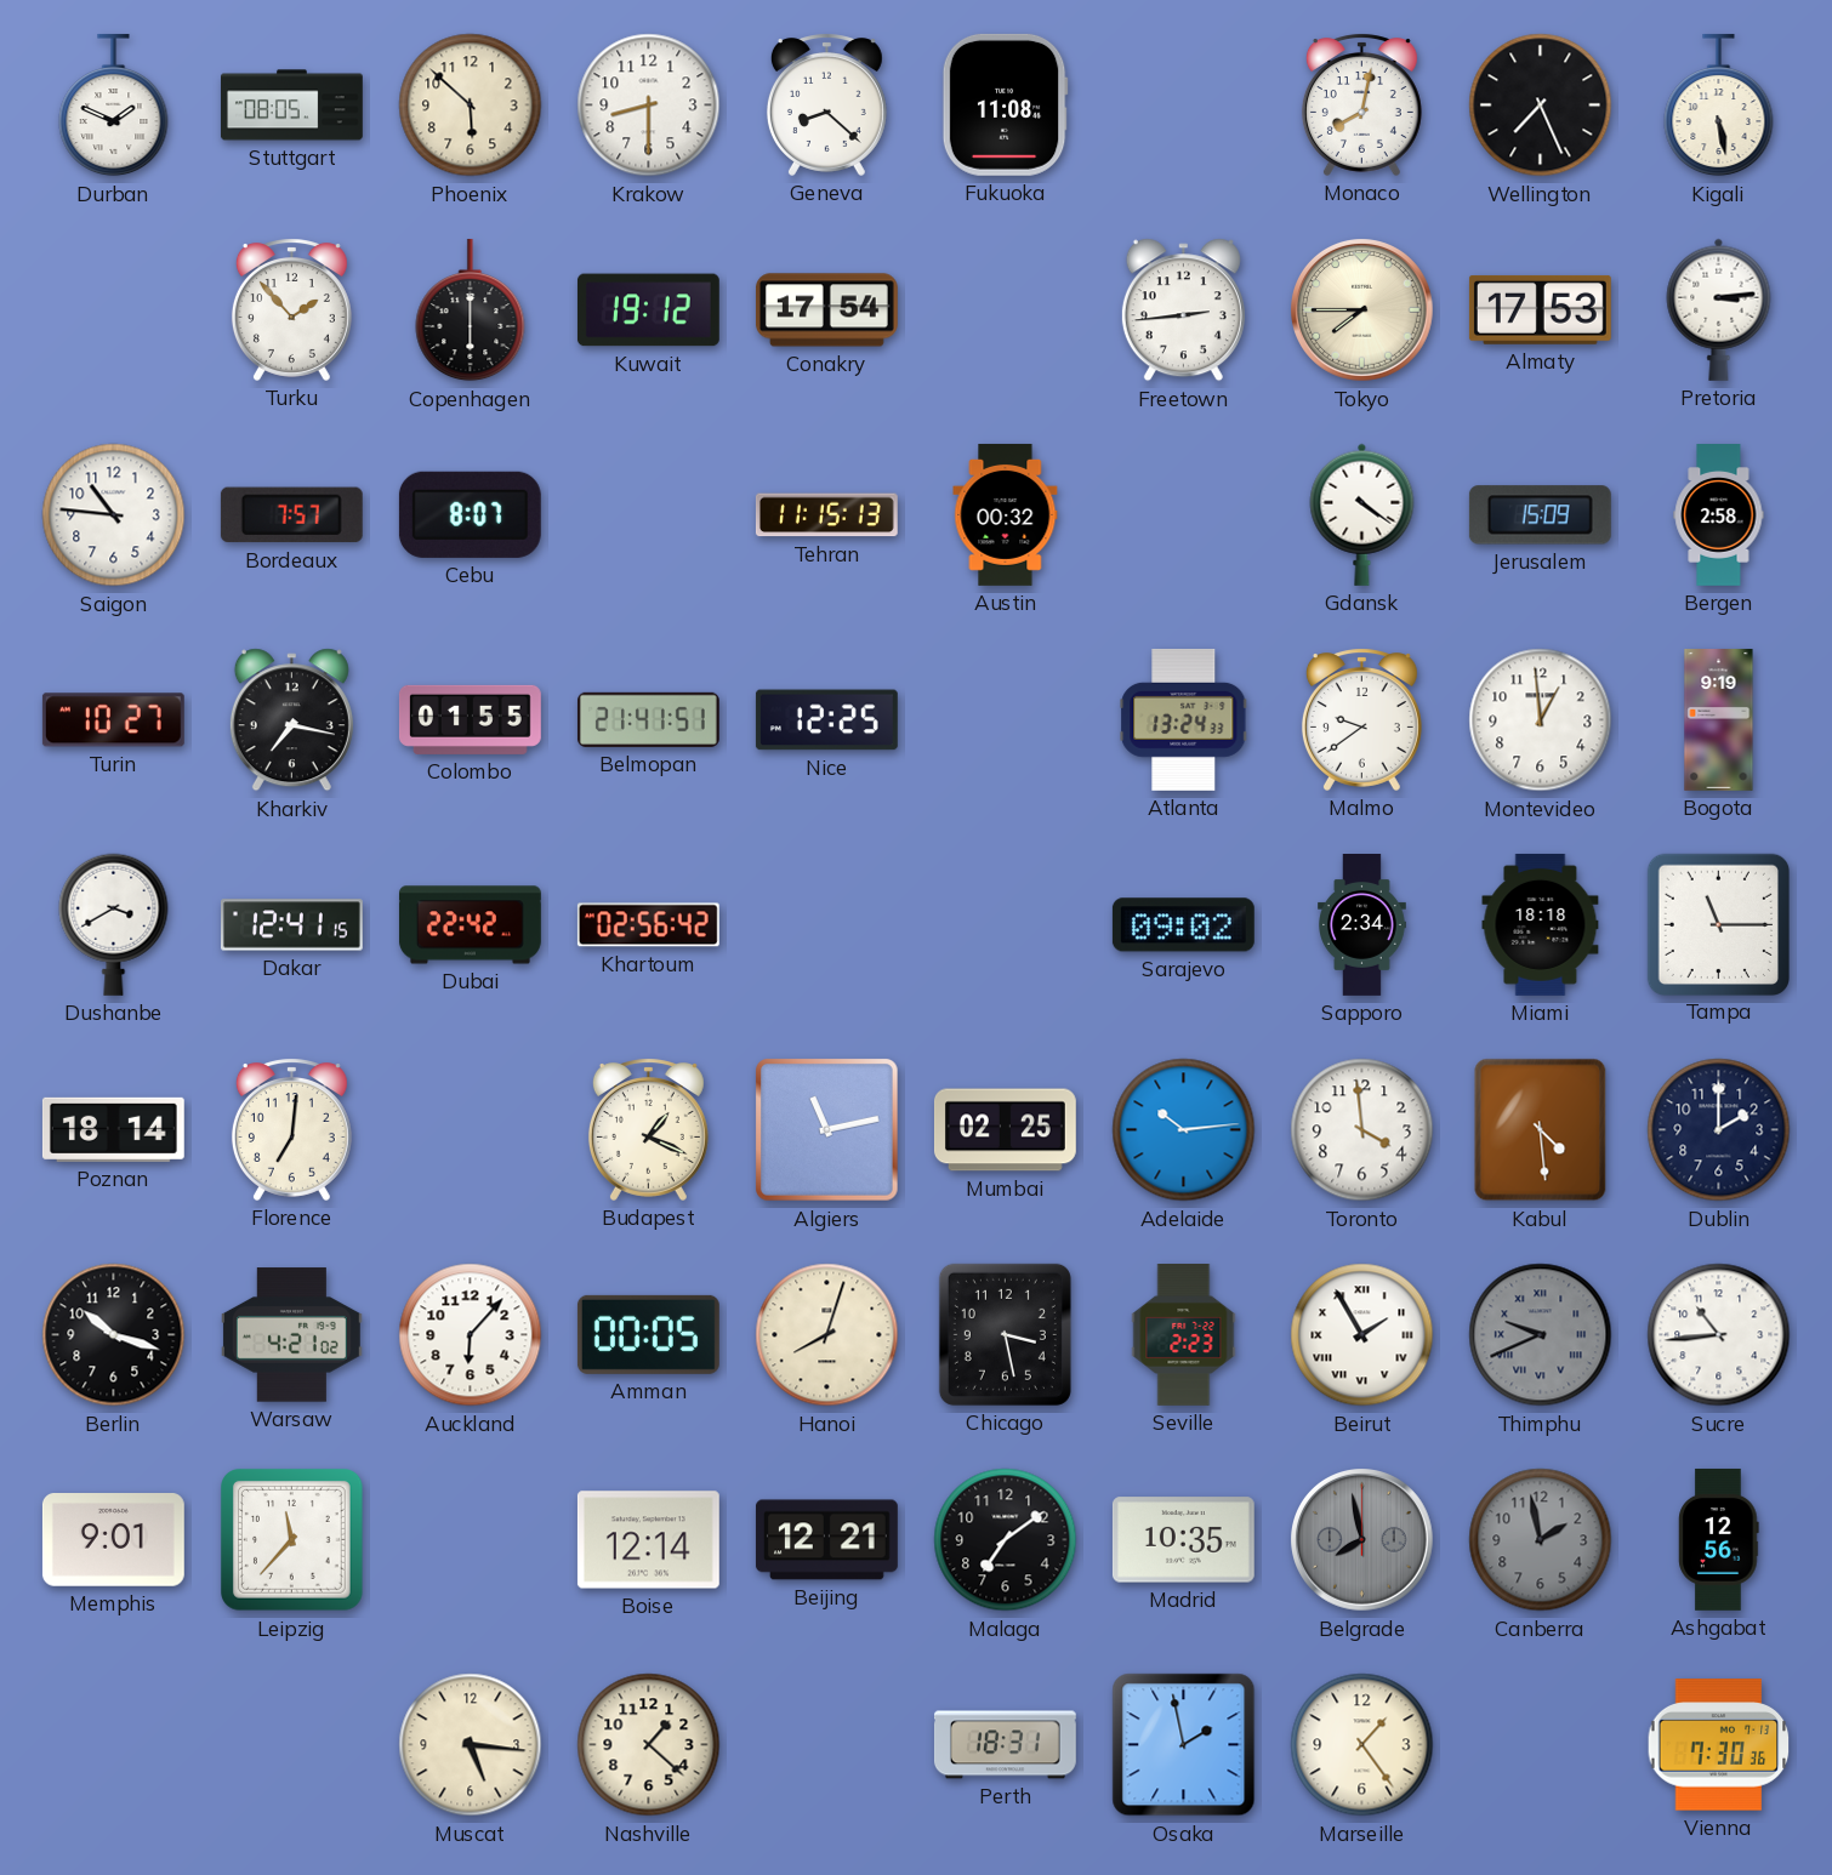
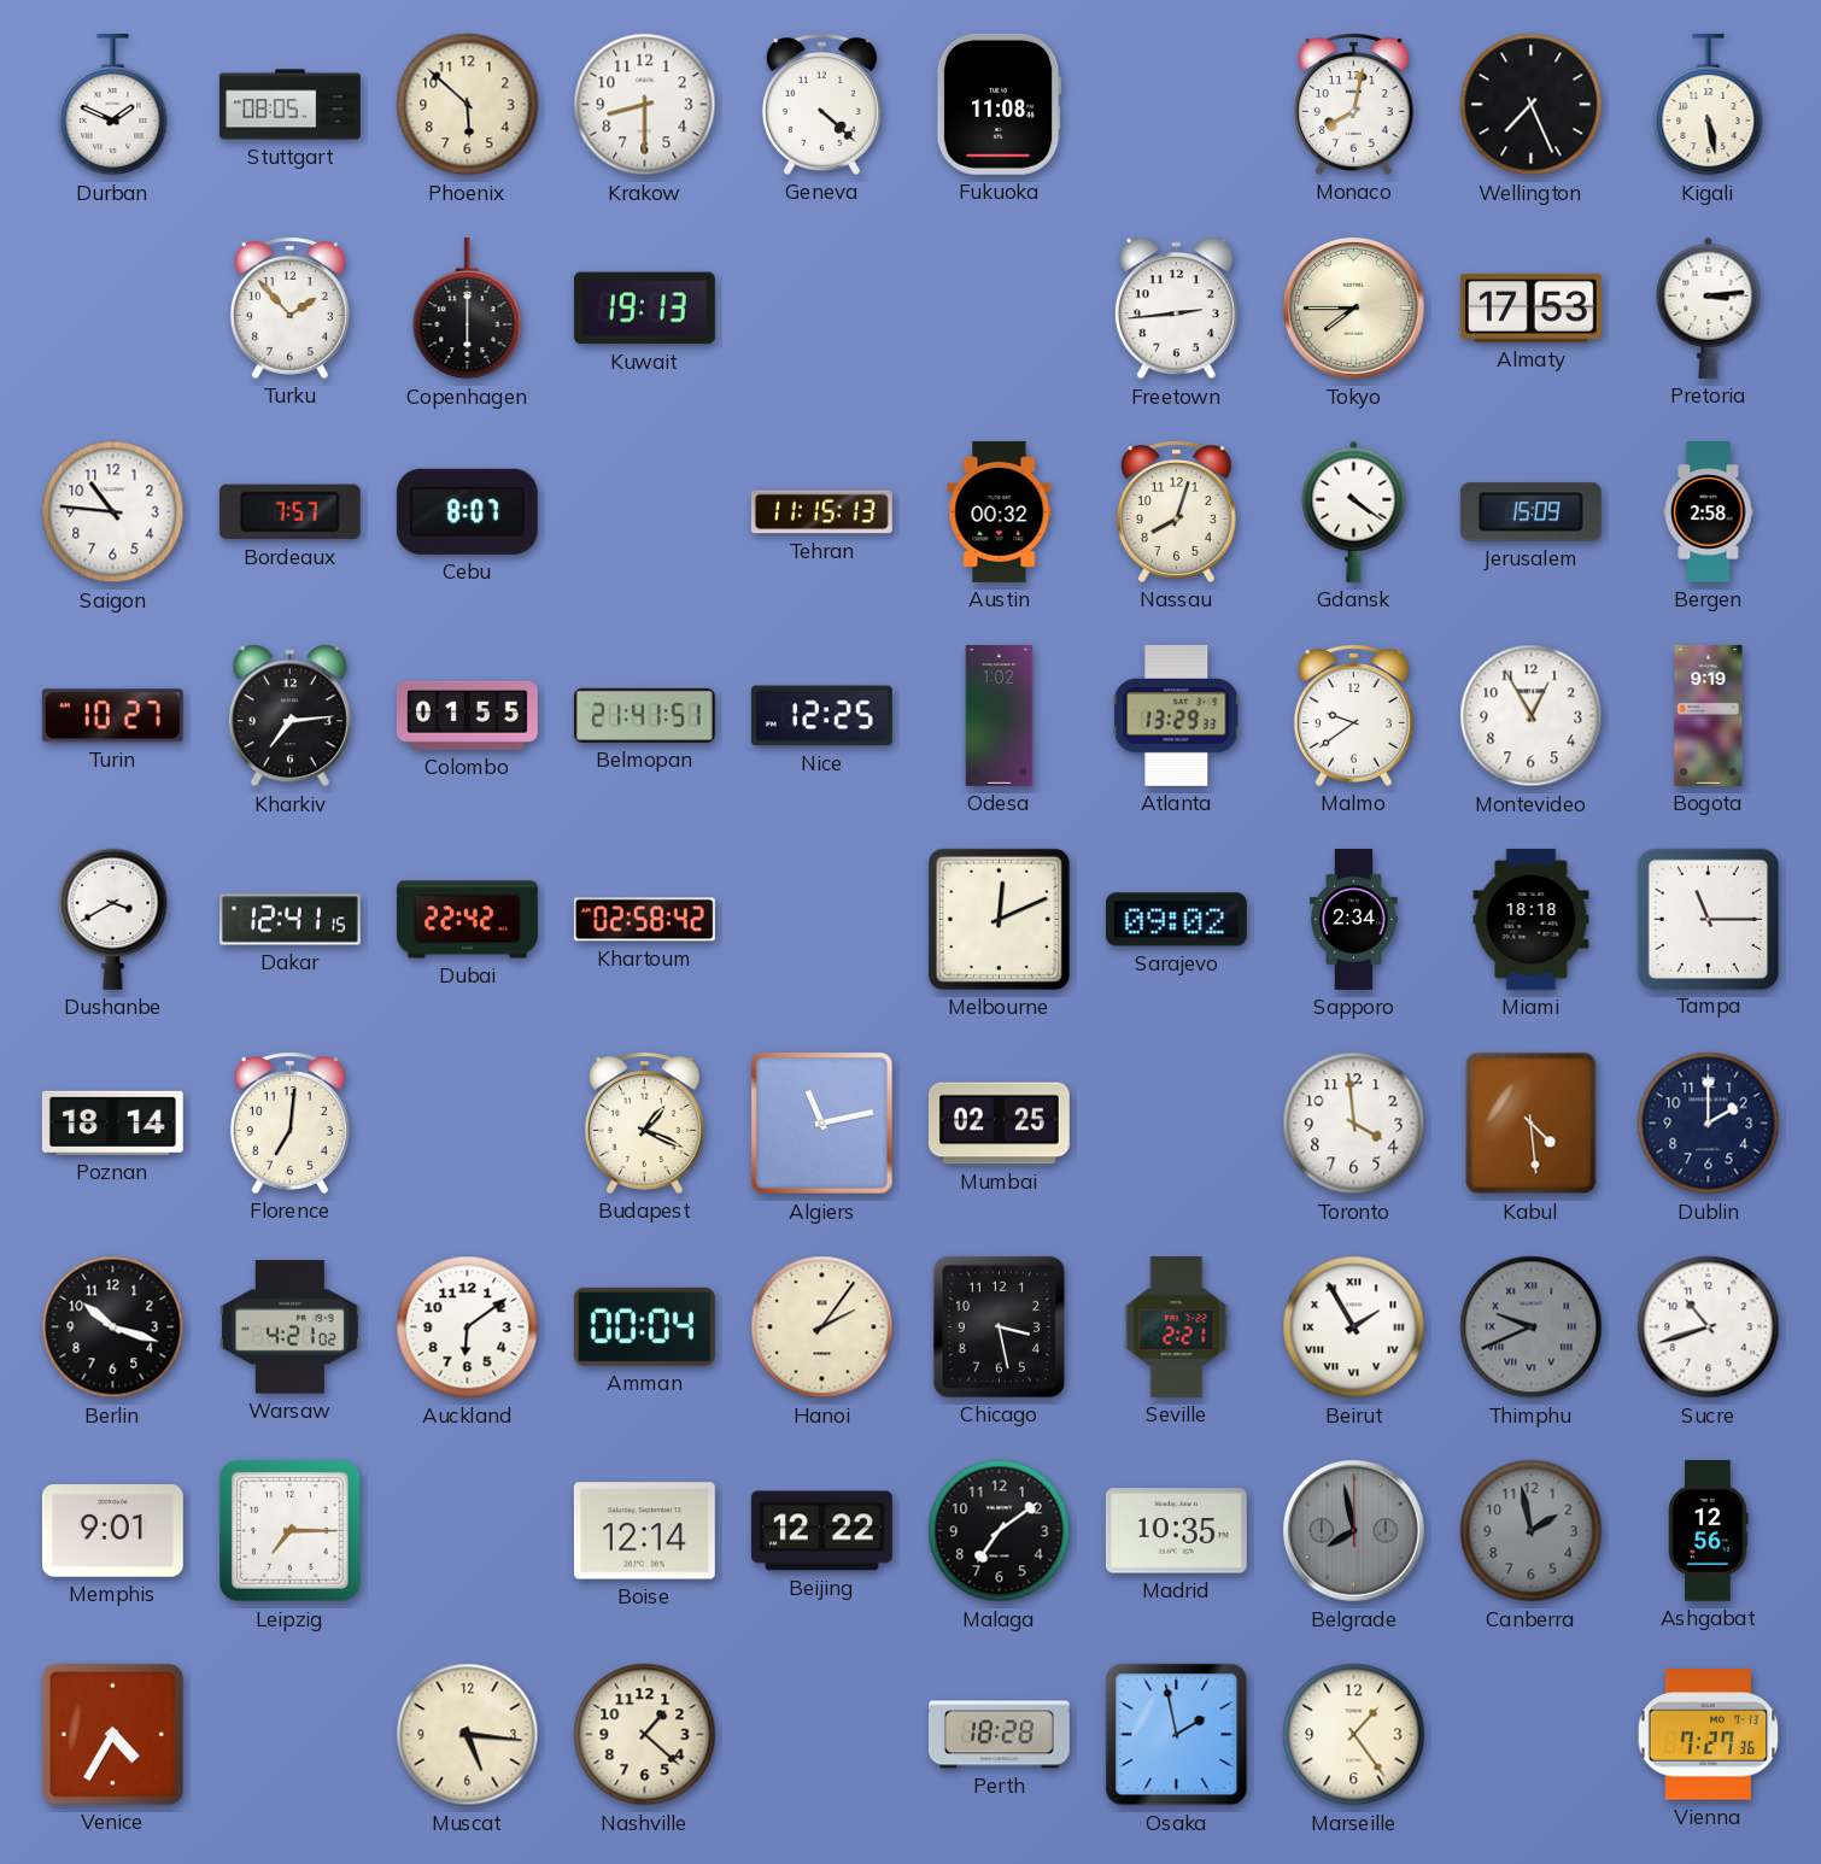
Geneva: 8:22 -> 4:22 (821, 104)
Kuwait: 19:12 -> 19:13 (644, 309)
Conakry: 17:54 -> none (826, 310)
Nassau: none -> 8:03 (1176, 511)
Kharkiv: 7:17 -> 7:14 (289, 716)
Odesa: none -> 1:02 (1000, 716)
Atlanta: 13:24 -> 13:29 (1177, 715)
Montevideo: 12:59 -> 12:55 (1532, 716)
Khartoum: 02:56 -> 02:58 (644, 920)
Melbourne: none -> 12:11 (999, 919)
Adelaide: 10:14 -> none (1184, 1130)
Auckland: 6:07 -> 6:09 (468, 1327)
Amman: 00:05 -> 00:04 (644, 1326)
Hanoi: 8:03 -> 2:06 (822, 1327)
Seville: 2:23 -> 2:21 (1177, 1327)
Sucre: 10:44 -> 10:42 (1709, 1327)
Leipzig: 11:37 -> 7:15 (291, 1531)
Beijing: 12:21 -> 12:22 (821, 1531)
Venice: none -> 4:35 (112, 1734)
Perth: 18:31 -> 18:28 (999, 1735)
Vienna: 7:30 -> 7:27 (1709, 1735)
